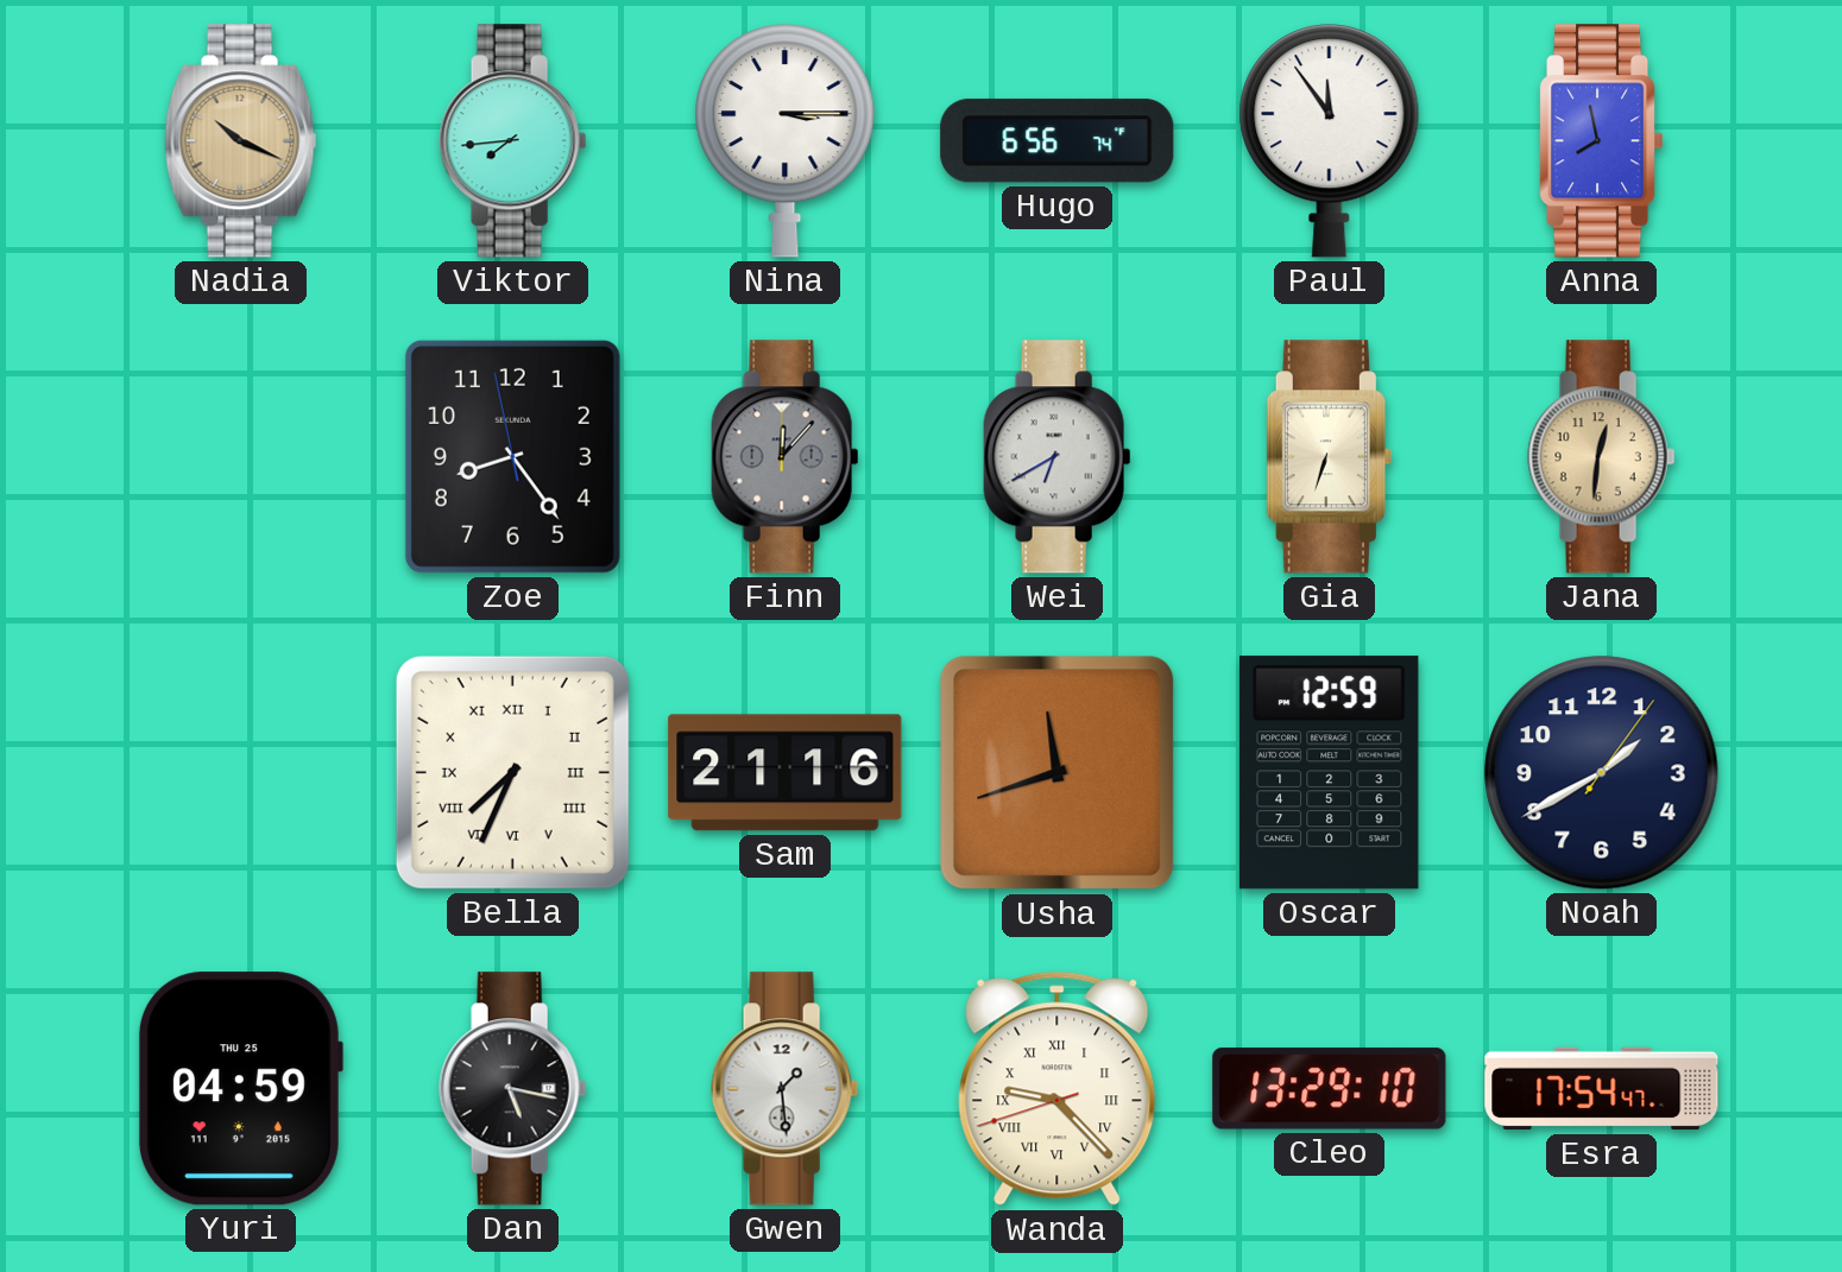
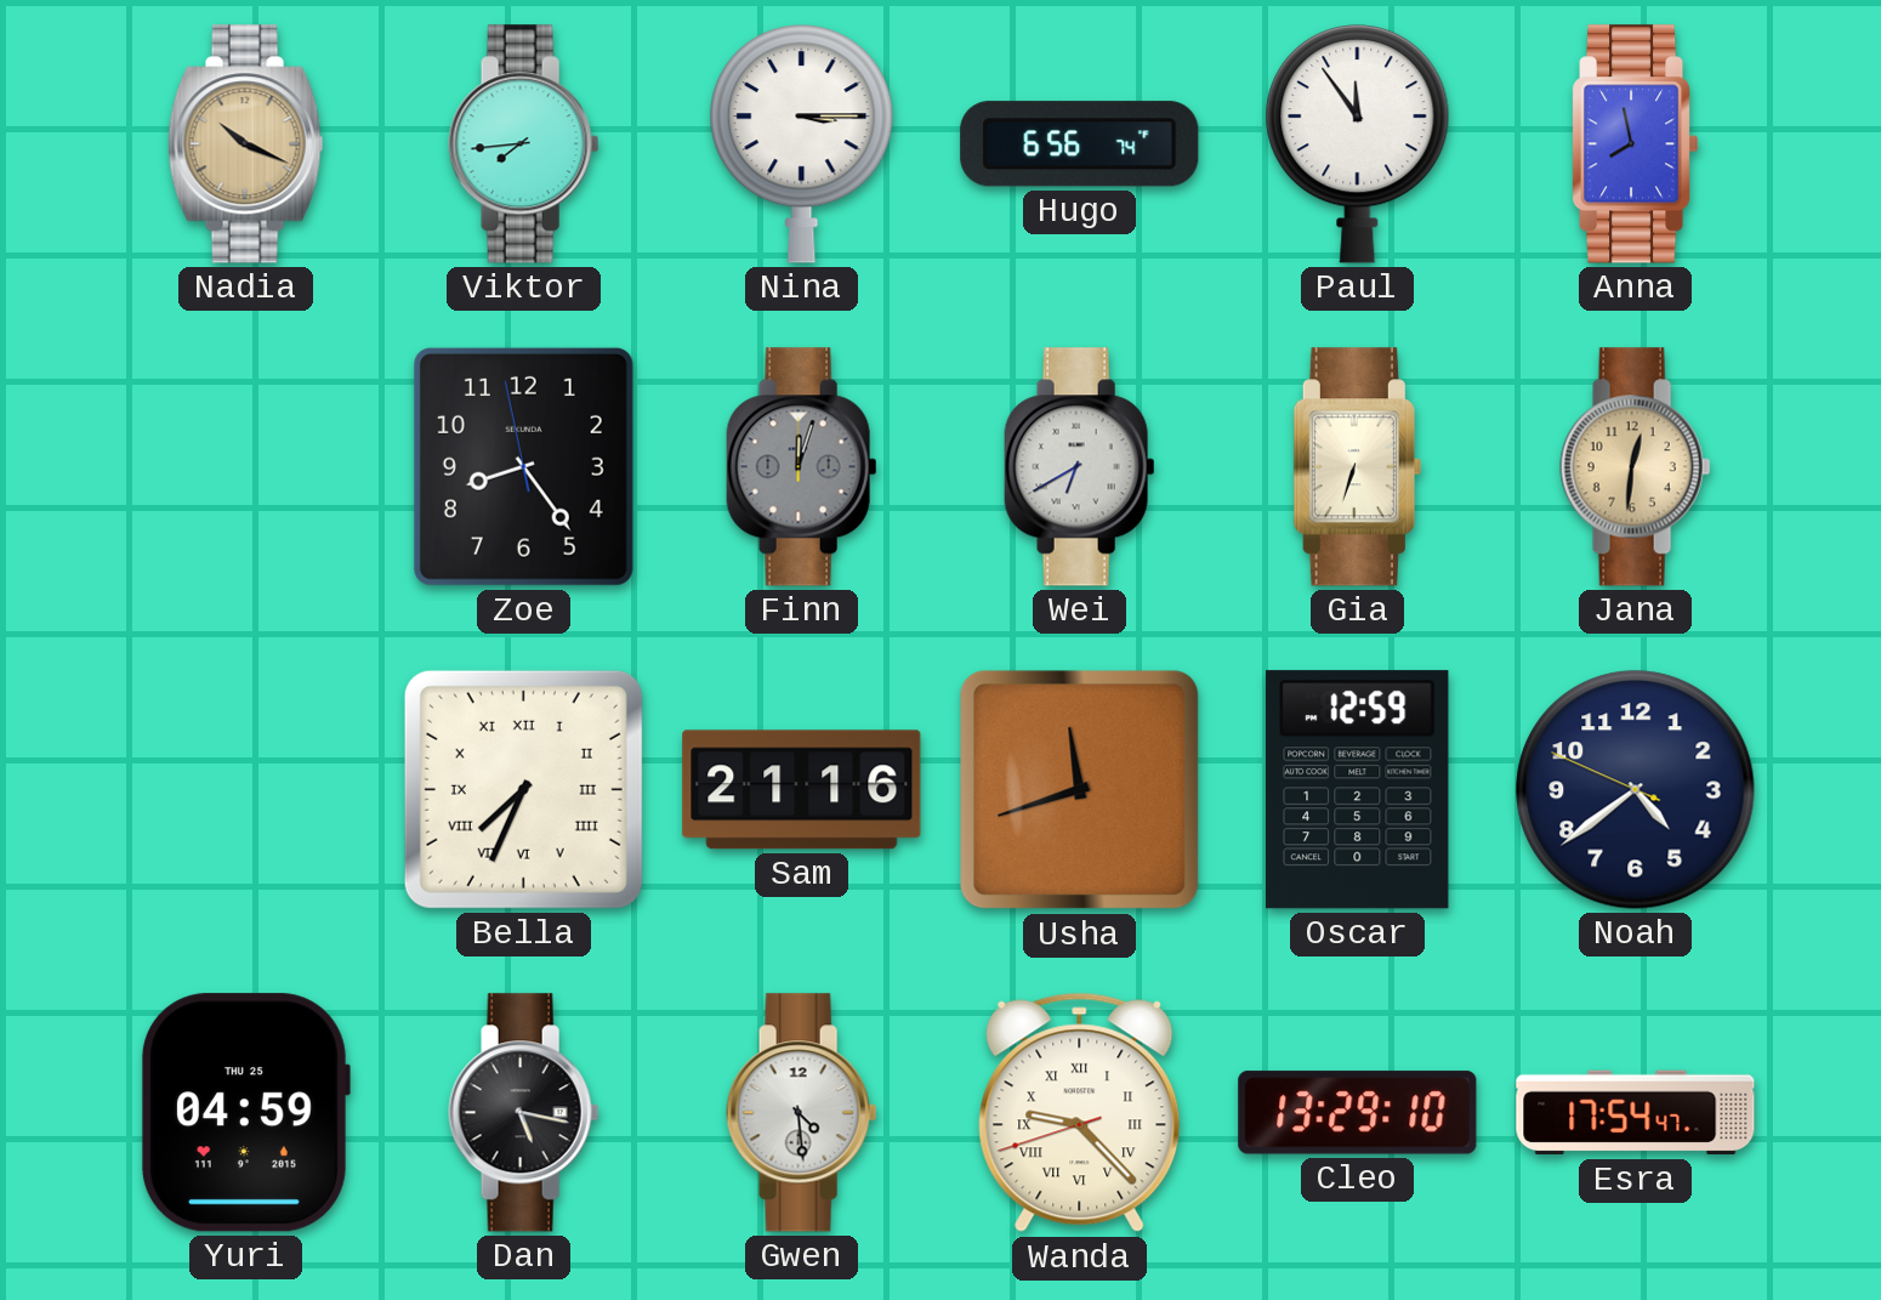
Finn: 12:07 -> 12:03 (802, 467)
Noah: 1:40 -> 4:38 (1636, 790)
Gwen: 1:29 -> 4:29 (802, 1113)
